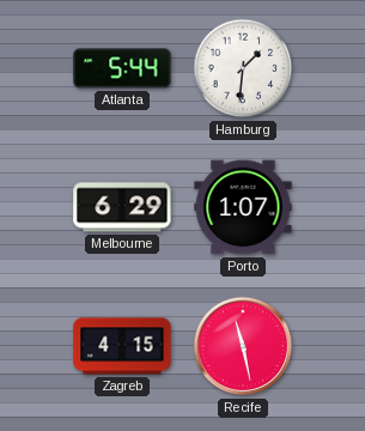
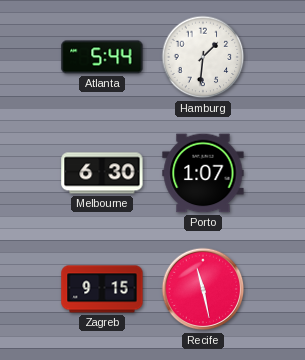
Melbourne: 6:29 -> 6:30 (102, 173)
Zagreb: 4:15 -> 9:15 (102, 289)
